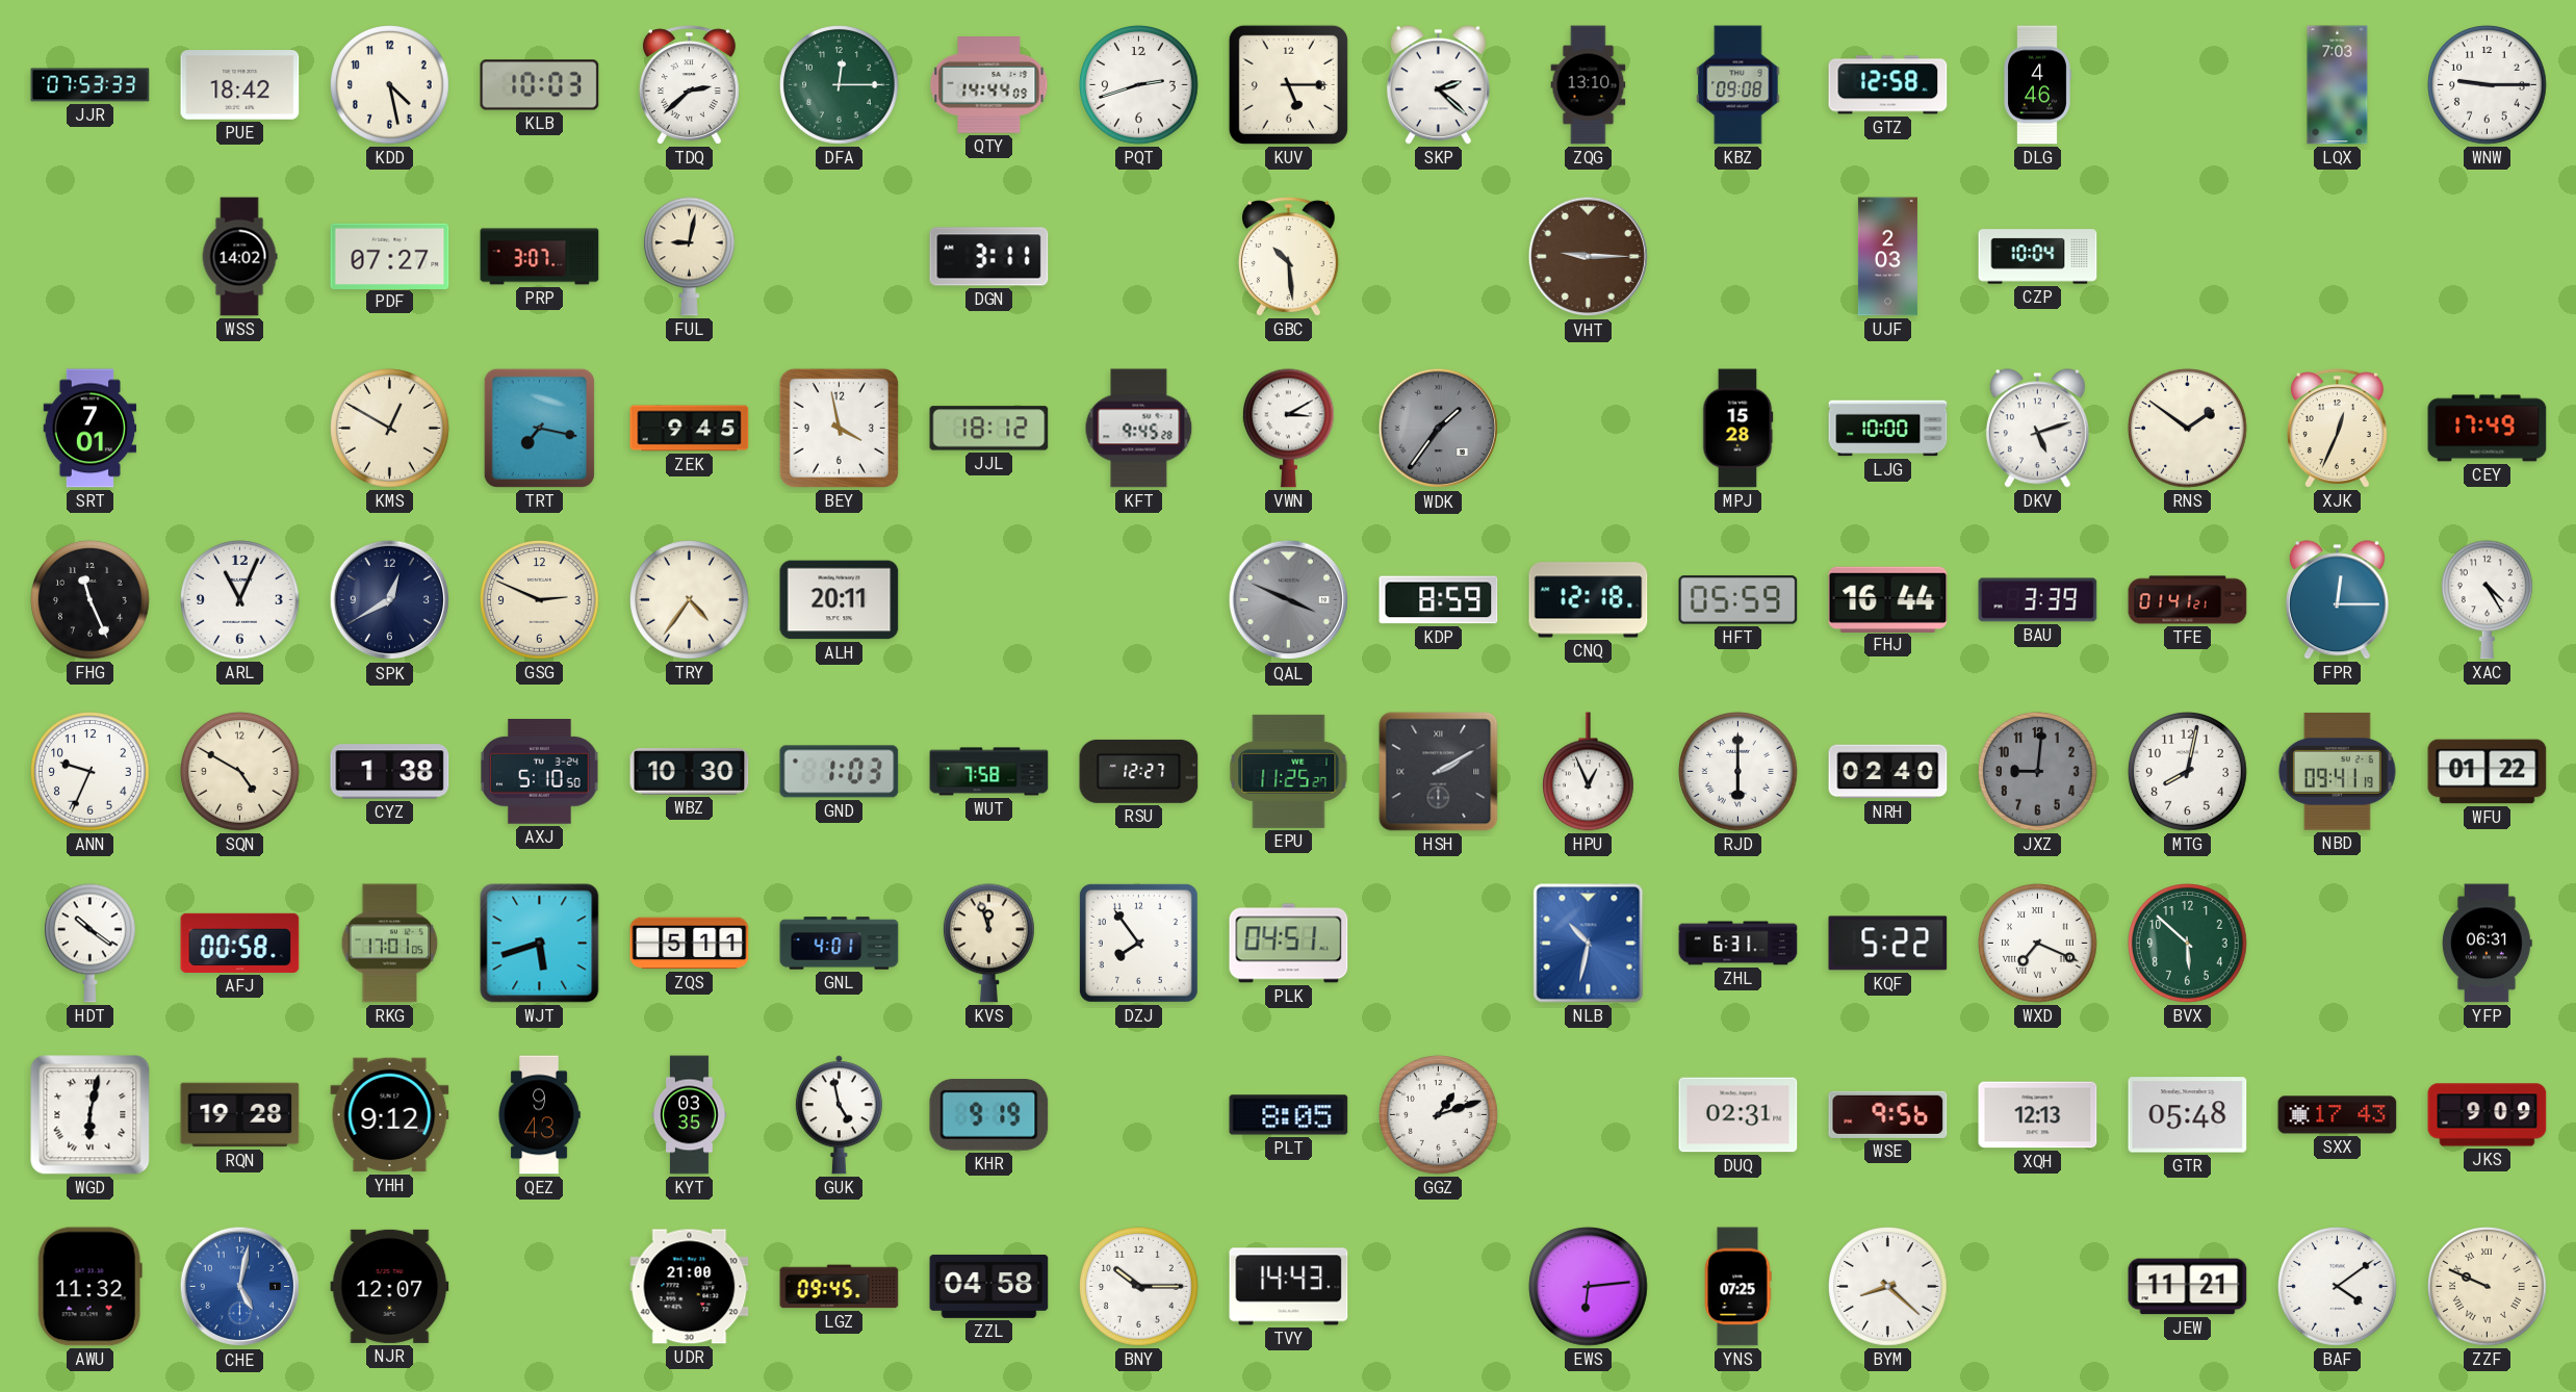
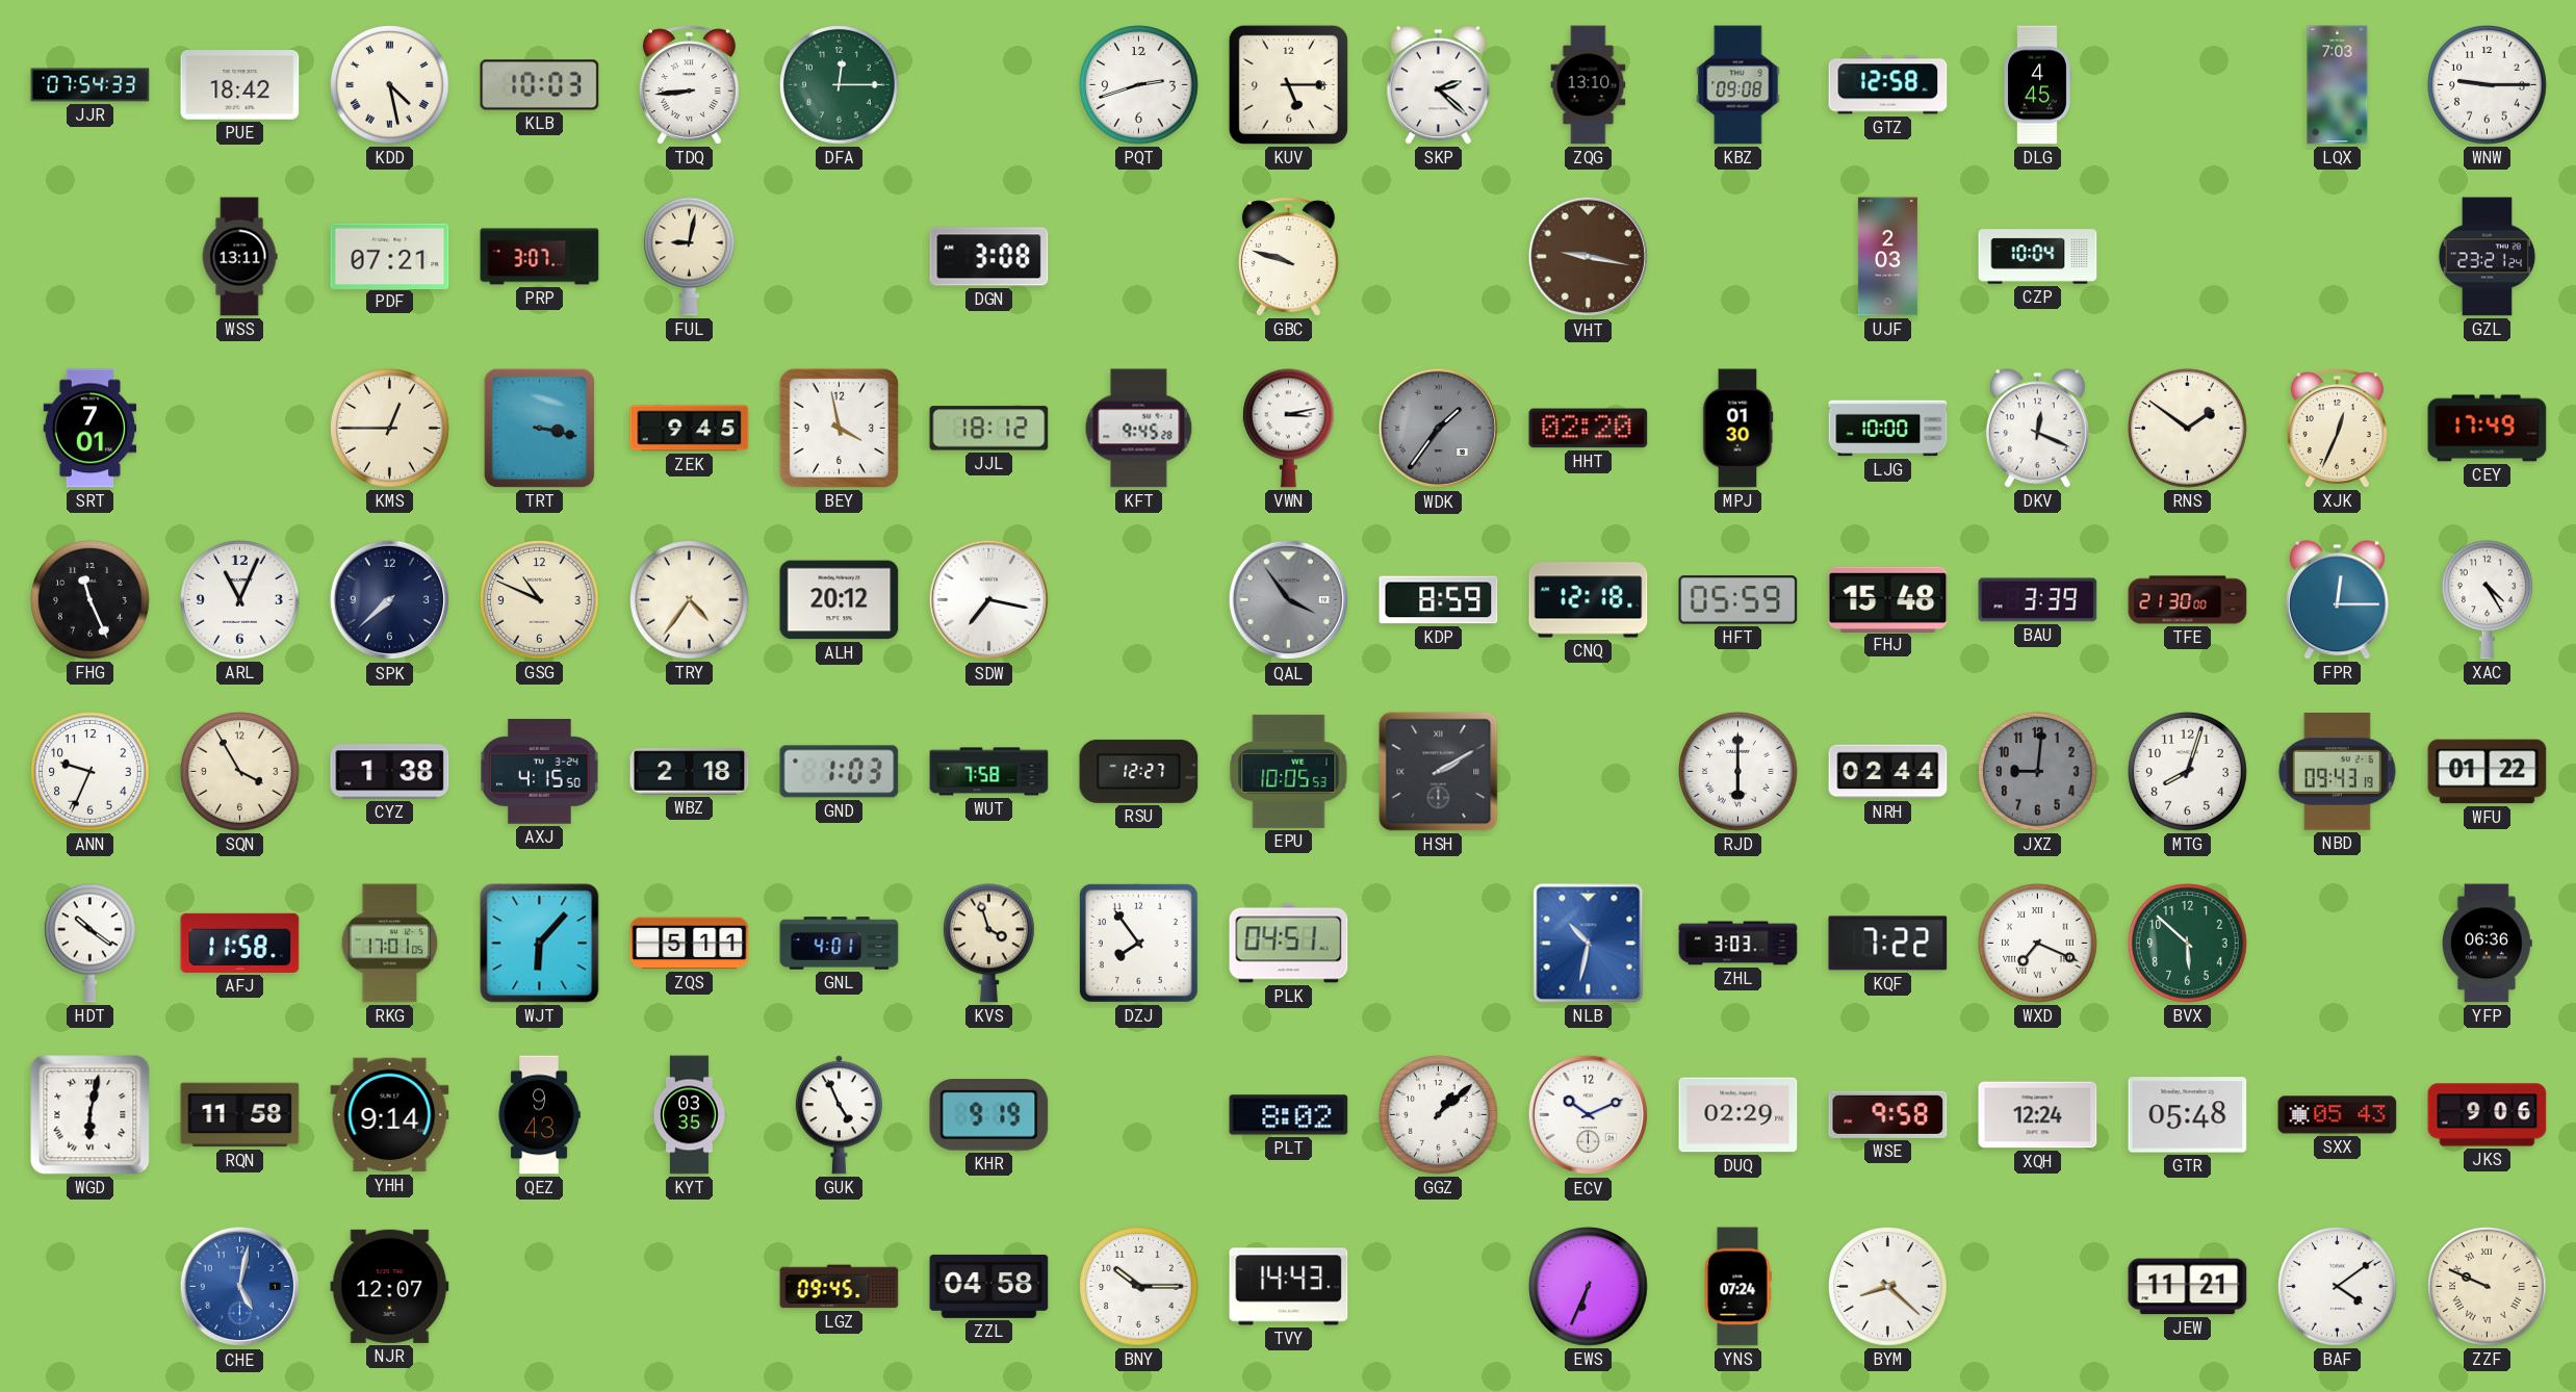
JJR: 07:53 -> 07:54 (91, 85)
KDD numerals: Arabic -> Roman (390, 85)
TDQ: 2:38 -> 8:44 (689, 85)
QTY: 14:44 -> none (989, 85)
DLG: 4:46 -> 4:45 (2037, 85)
WSS: 14:02 -> 13:11 (239, 257)
PDF: 07:27 -> 07:21 (390, 256)
DGN: 3:11 -> 3:08 (989, 257)
GBC: 10:29 -> 9:48 (1288, 257)
VHT: 9:15 -> 9:17 (1589, 257)
GZL: none -> 23:21 (2488, 257)
KMS: 12:50 -> 12:45 (390, 429)
TRT: 7:17 -> 3:17 (539, 428)
VWN: 3:10 -> 3:13 (1288, 429)
HHT: none -> 02:20 (1589, 429)
MPJ: 15:28 -> 01:30 (1737, 429)
DKV: 5:12 -> 12:19 (2037, 429)
SPK: 12:40 -> 7:38 (390, 600)
GSG: 2:49 -> 10:49 (540, 600)
ALH: 20:11 -> 20:12 (840, 600)
SDW: none -> 7:17 (989, 600)
QAL: 3:49 -> 3:54 (1289, 600)
FHJ: 16:44 -> 15:48 (1888, 599)
TFE: 01:41 -> 21:30 (2188, 600)
SQN: 4:50 -> 3:55 (240, 772)
AXJ: 5:10 -> 4:15 (540, 772)
WBZ: 10:30 -> 2:18 (690, 772)
EPU: 11:25 -> 10:05 (1289, 771)
HPU: 12:56 -> none (1588, 772)
NRH: 02:40 -> 02:44 (1888, 772)
MTG: 8:02 -> 8:03 (2188, 772)
NBD: 09:41 -> 09:43 (2337, 772)
AFJ: 00:58 -> 11:58 (240, 943)
WJT: 5:42 -> 6:07 (540, 944)
KVS: 11:57 -> 3:57 (988, 944)
ZHL: 6:31 -> 3:03 (1738, 944)
KQF: 5:22 -> 7:22 (1888, 944)
YFP: 06:31 -> 06:36 (2487, 944)
RQN: 19:28 -> 11:58 (240, 1115)
YHH: 9:12 -> 9:14 (390, 1115)
GUK: 4:58 -> 4:56 (839, 1115)
PLT: 8:05 -> 8:02 (1289, 1115)
GGZ: 1:12 -> 1:08 (1439, 1115)
ECV: none -> 10:11 (1589, 1115)
DUQ: 02:31 -> 02:29 (1738, 1115)
WSE: 9:56 -> 9:58 (1888, 1114)
XQH: 12:13 -> 12:24 (2038, 1115)
SXX: 17:43 -> 05:43 (2338, 1115)
JKS: 9:09 -> 9:06 (2488, 1115)
AWU: 11:32 -> none (89, 1287)
UDR: 21:00 -> none (690, 1287)
EWS: 6:14 -> 6:34 (1589, 1287)
YNS: 07:25 -> 07:24 (1737, 1287)
